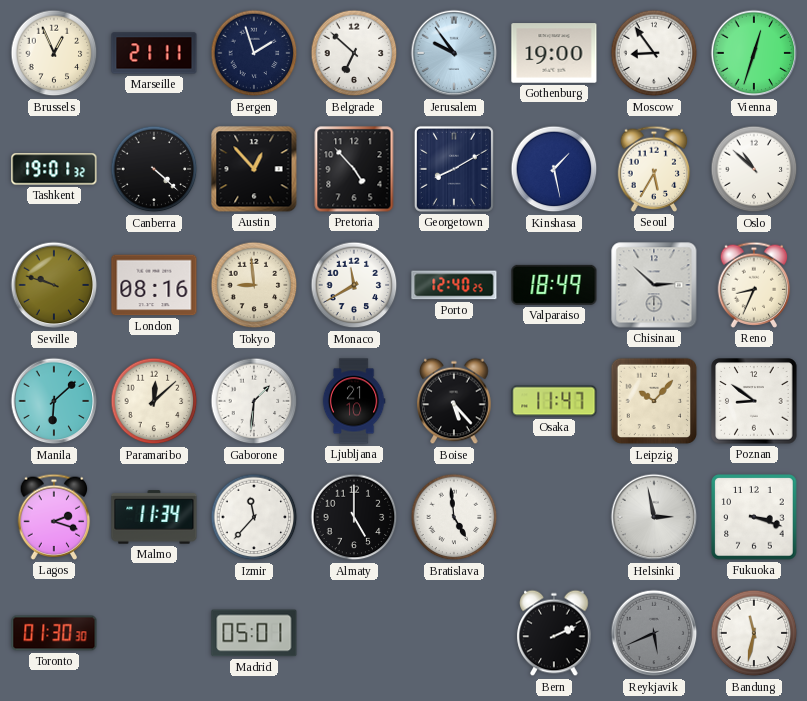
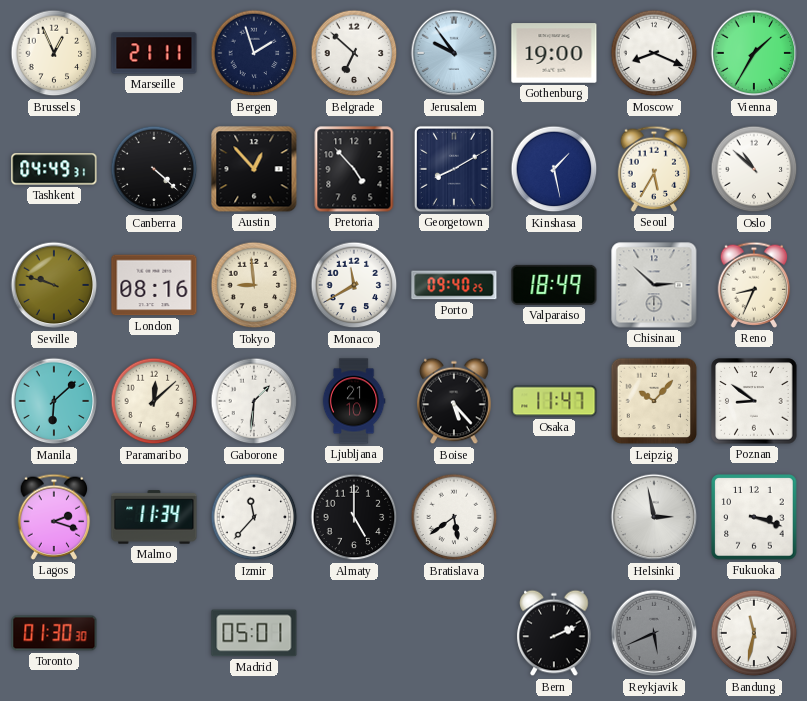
Moscow: 8:54 -> 8:19 (654, 53)
Vienna: 12:33 -> 1:35 (754, 53)
Tashkent: 19:01 -> 04:49 (54, 169)
Porto: 12:40 -> 09:40 (454, 285)
Bratislava: 4:59 -> 5:39 (454, 517)
